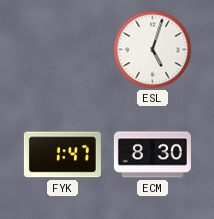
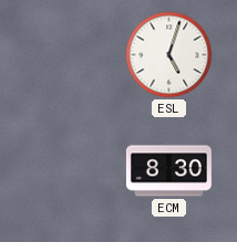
FYK: 1:47 -> none (62, 155)
